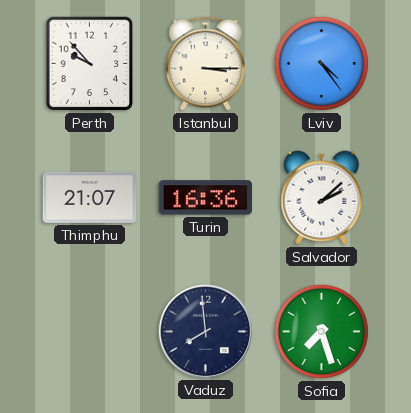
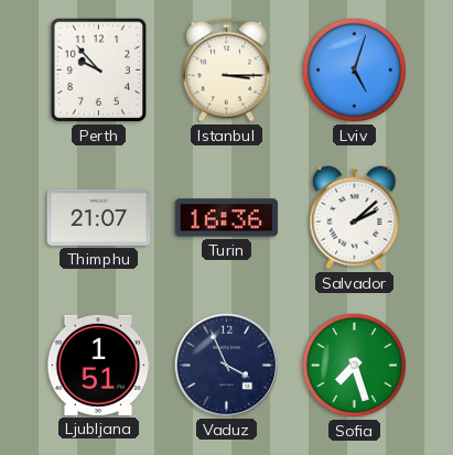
Lviv: 4:24 -> 5:03 (354, 69)
Ljubljana: none -> 1:51 (99, 365)
Vaduz: 7:59 -> 3:56 (226, 365)
